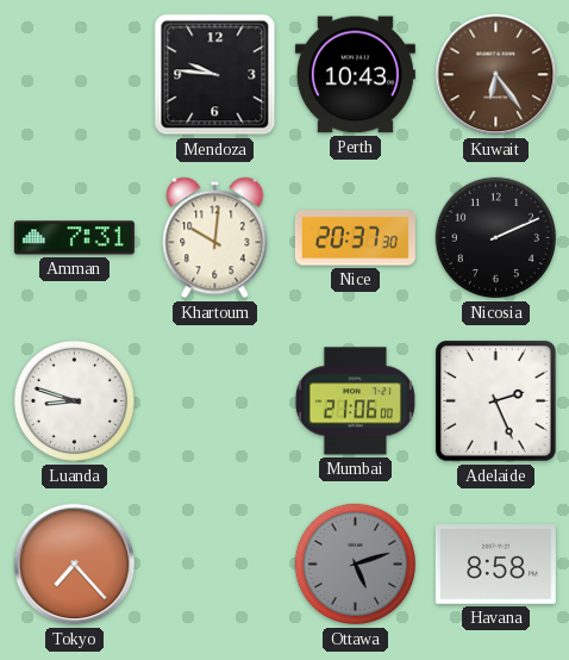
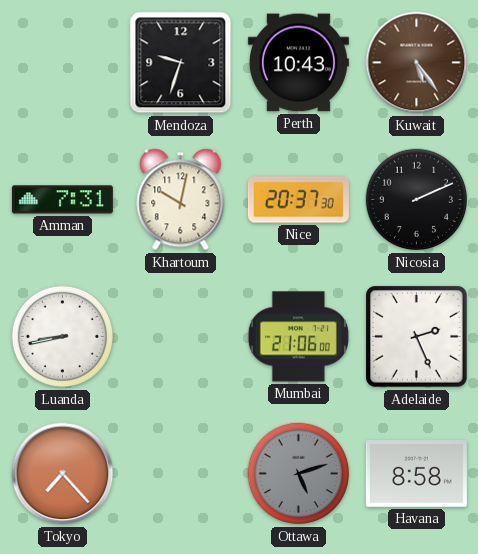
Mendoza: 9:46 -> 9:33 (181, 63)
Kuwait: 6:24 -> 5:24 (417, 63)
Khartoum: 10:01 -> 10:02 (181, 200)
Luanda: 8:48 -> 8:43 (63, 337)
